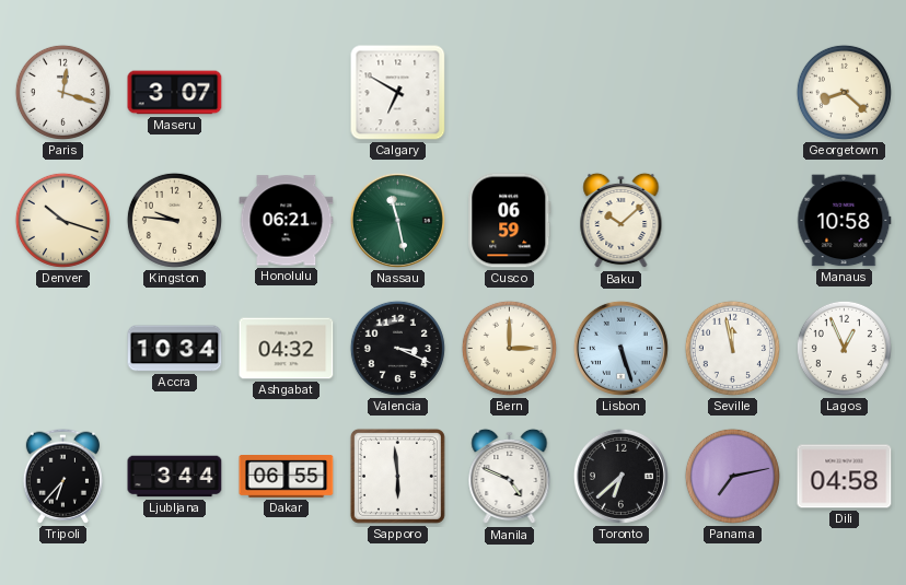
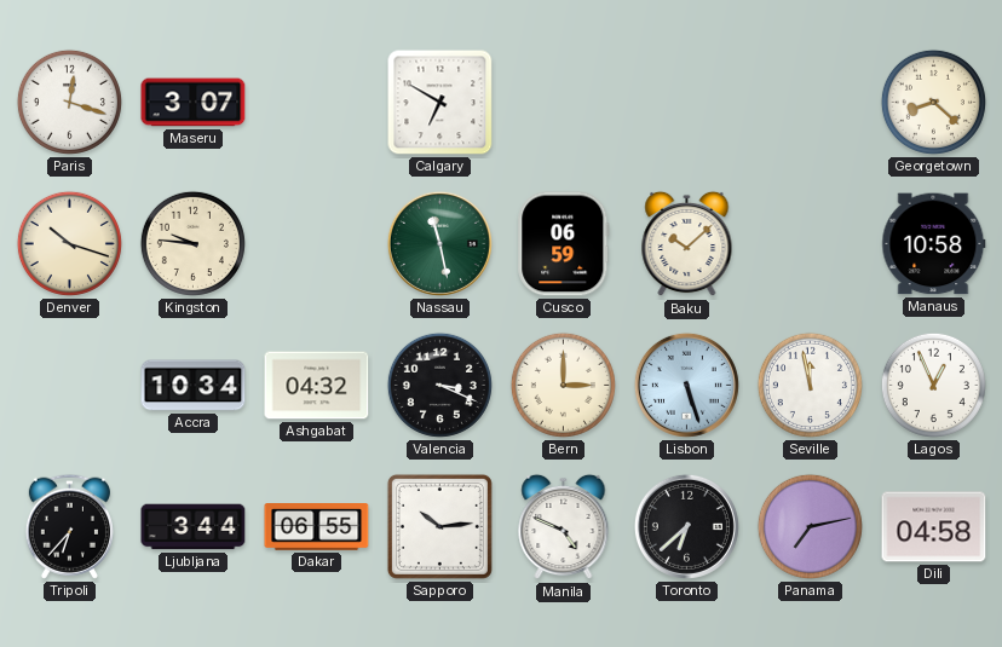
Honolulu: 06:21 -> none (287, 221)
Sapporo: 5:59 -> 10:14 (439, 526)
